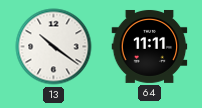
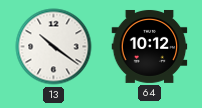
64: 11:11 -> 10:12 (150, 46)
